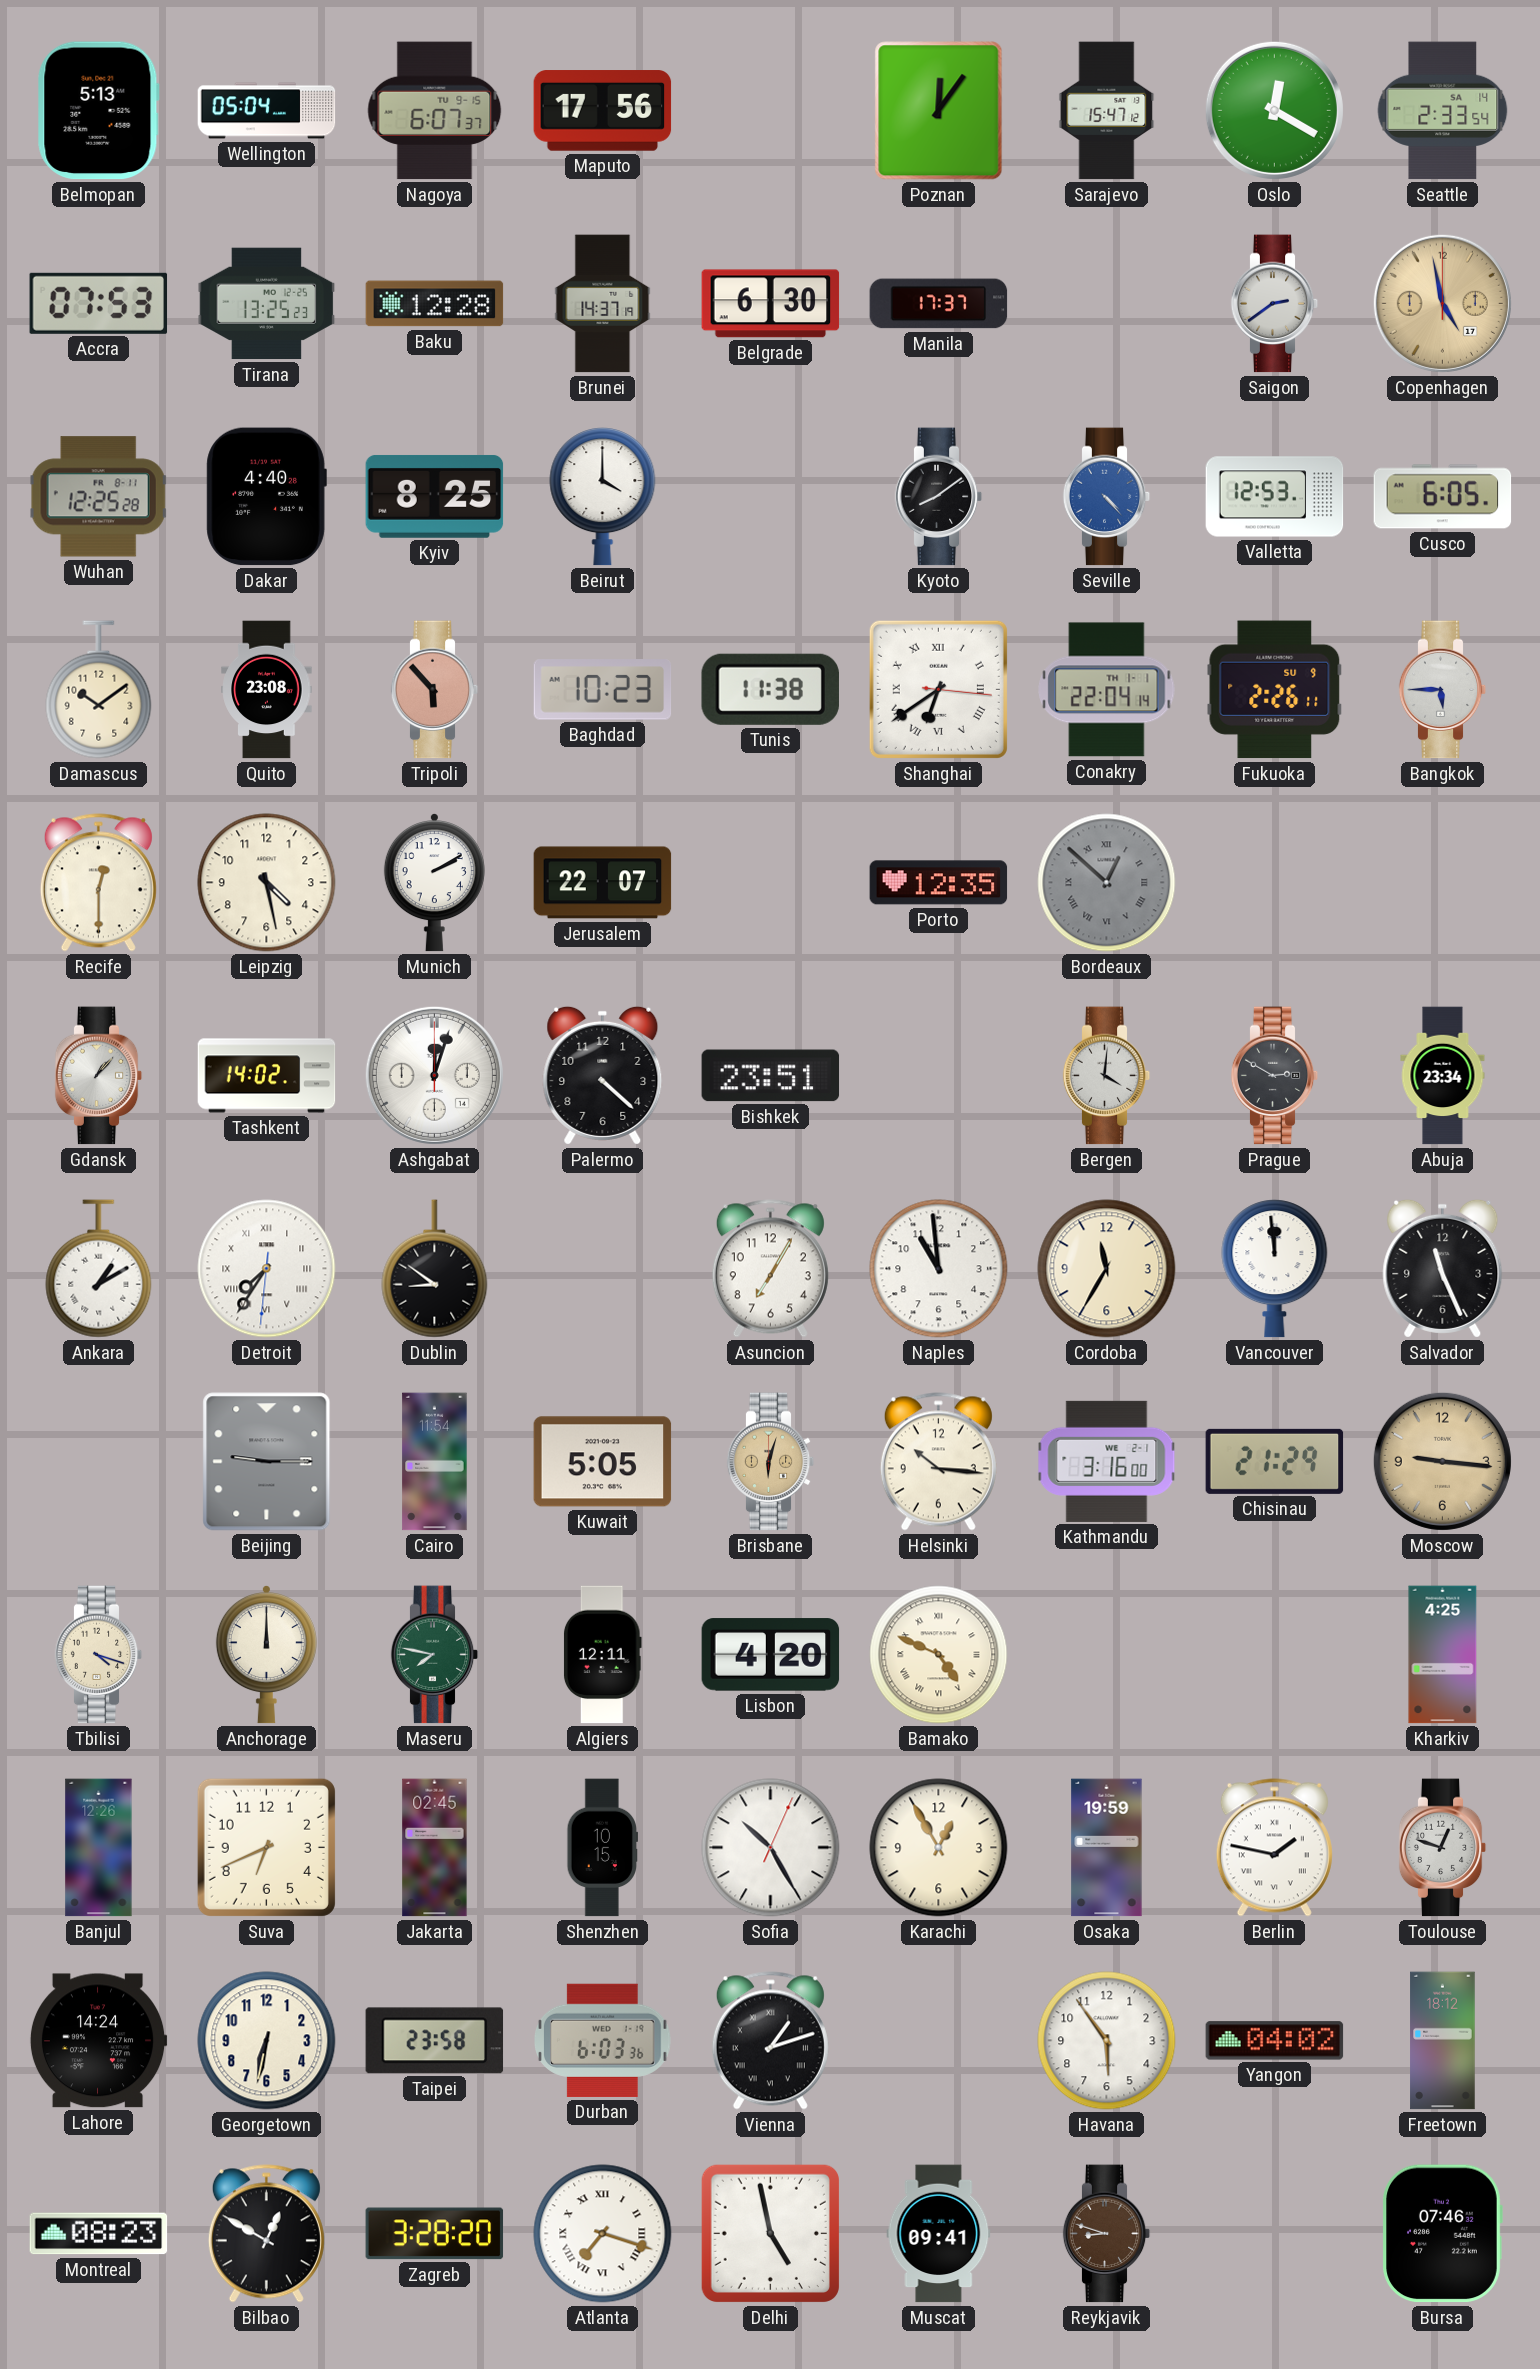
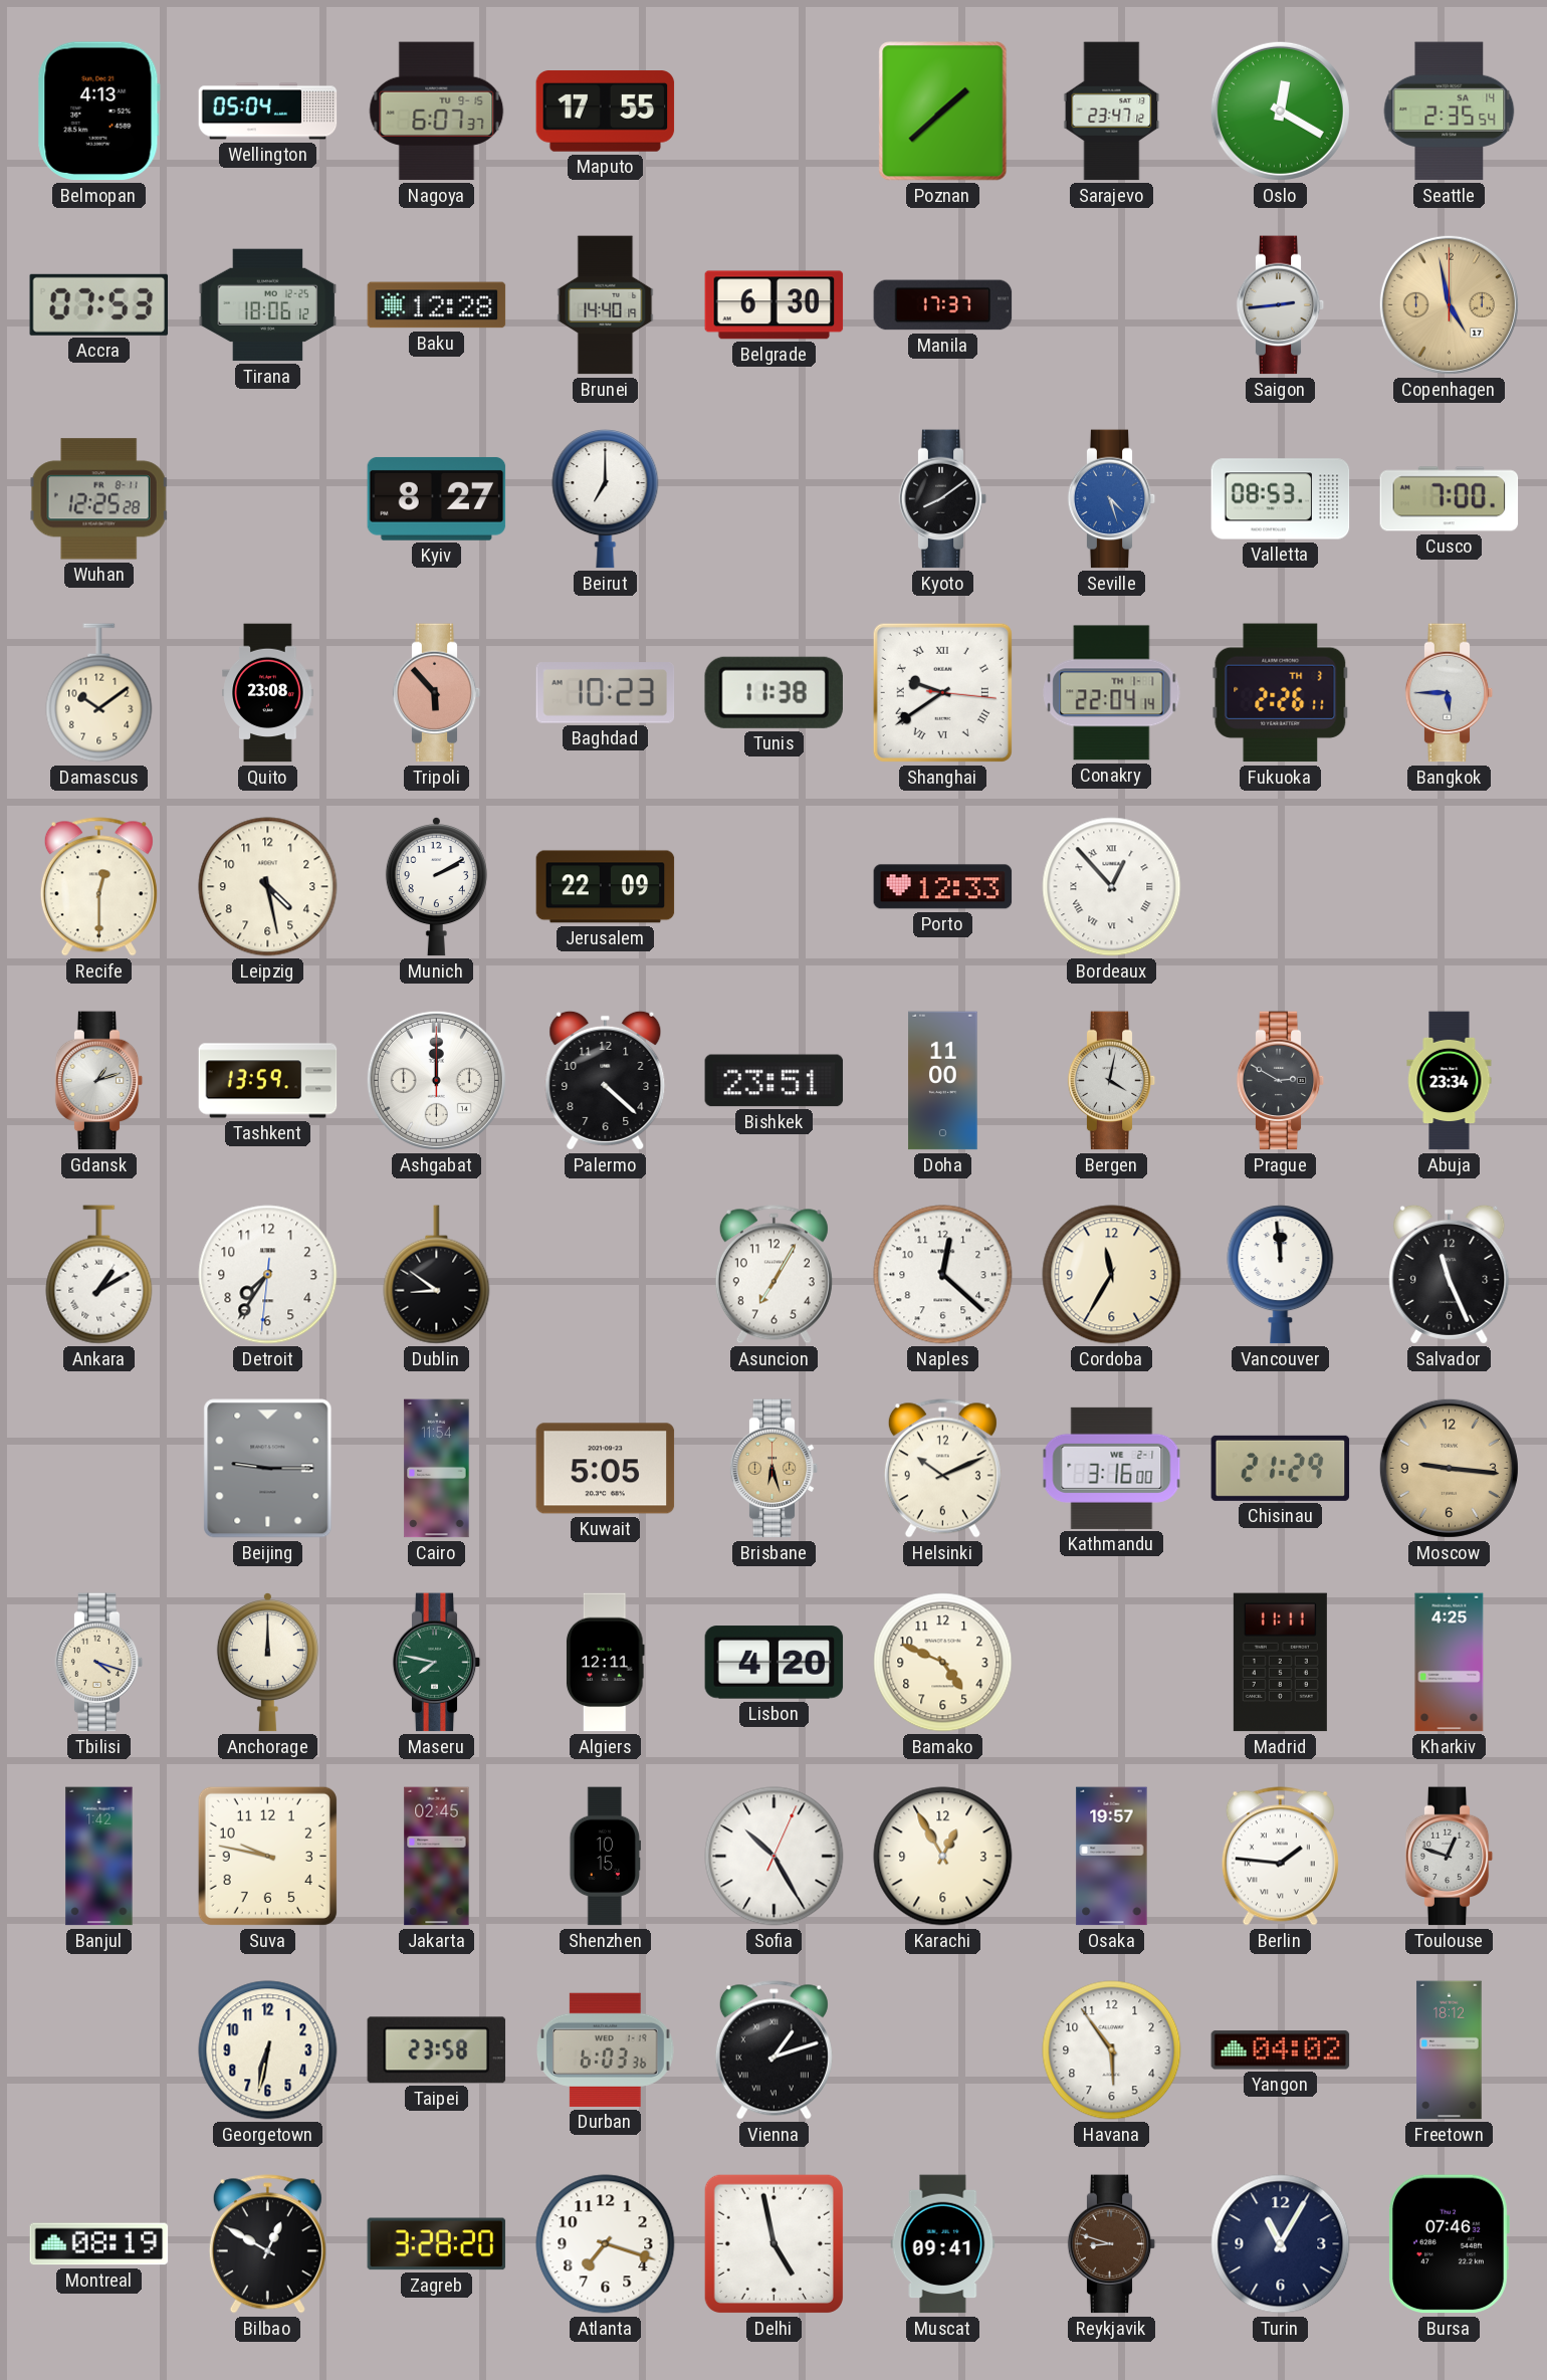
Belmopan: 5:13 -> 4:13 (98, 112)
Maputo: 17:56 -> 17:55 (606, 112)
Poznan: 12:06 -> 1:38 (943, 112)
Sarajevo: 15:47 -> 23:47 (1112, 112)
Seattle: 2:33 -> 2:35 (1450, 112)
Tirana: 13:25 -> 18:06 (268, 305)
Brunei: 14:37 -> 14:40 (606, 305)
Saigon: 2:39 -> 2:44 (1281, 305)
Dakar: 4:40 -> none (266, 497)
Kyiv: 8:25 -> 8:27 (437, 498)
Beirut: 4:00 -> 7:00 (606, 499)
Seville: 4:23 -> 4:27 (1112, 499)
Valletta: 12:53 -> 08:53 (1281, 499)
Cusco: 6:05 -> 7:00 (1450, 499)
Shanghai: 6:39 -> 9:39 (942, 692)
Fukuoka date: SU 9 -> TH 3 (1281, 693)
Jerusalem: 22:07 -> 22:09 (606, 887)
Porto: 12:35 -> 12:33 (943, 887)
Bordeaux: 12:52 -> 12:53 (1112, 887)
Bordeaux dial: grey -> white (1112, 887)
Gdansk: 1:07 -> 1:12 (99, 1081)
Tashkent: 14:02 -> 13:59 (268, 1081)
Ashgabat: 12:03 -> 12:00 (436, 1080)
Doha: none -> 11:00 (943, 1081)
Bergen: 4:01 -> 4:02 (1112, 1081)
Detroit numerals: Roman -> Arabic (268, 1275)
Naples: 10:59 -> 12:22 (943, 1275)
Brisbane: 6:03 -> 6:27 (775, 1469)
Helsinki: 10:16 -> 10:11 (942, 1469)
Bamako numerals: Roman -> Arabic (943, 1663)
Madrid: none -> 11:11 (1280, 1663)
Banjul: 12:26 -> 1:42 (99, 1857)
Suva: 6:41 -> 9:47 (267, 1856)
Osaka: 19:59 -> 19:57 (1112, 1857)
Berlin: 1:47 -> 1:46 (1280, 1857)
Lahore: 14:24 -> none (98, 2041)
Montreal: 08:23 -> 08:19 (99, 2244)
Atlanta numerals: Roman -> Arabic (606, 2244)
Turin: none -> 11:05 (1281, 2244)
